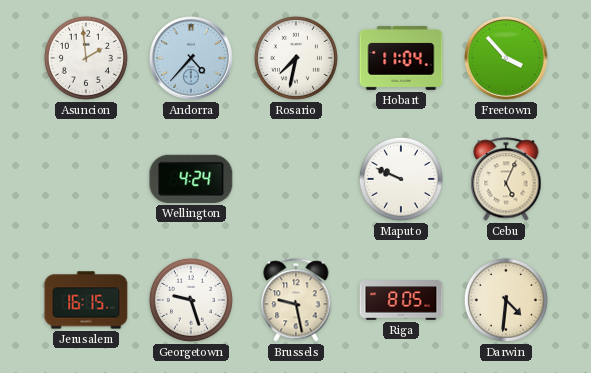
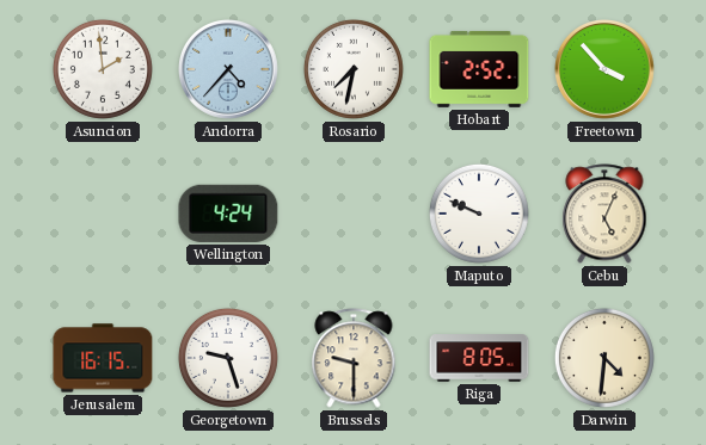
Hobart: 11:04 -> 2:52 (479, 69)
Brussels: 9:28 -> 9:30 (354, 358)
